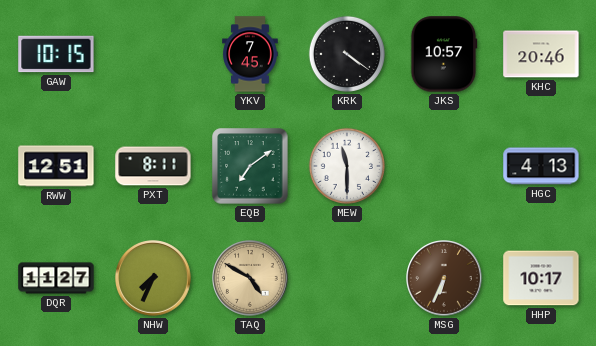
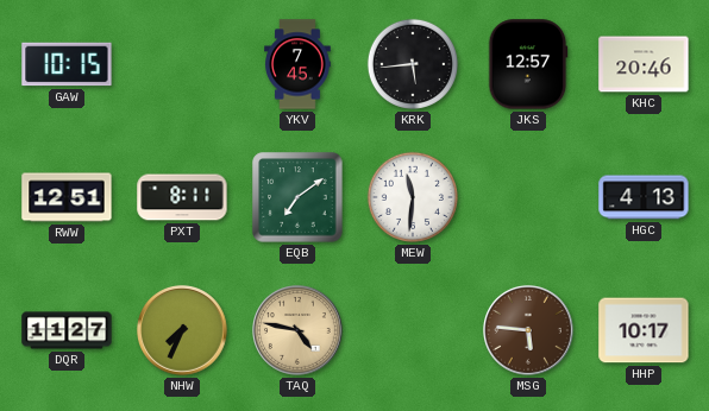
KRK: 4:21 -> 5:44 (413, 64)
JKS: 10:57 -> 12:57 (528, 64)
MEW: 11:30 -> 11:31 (413, 197)
TAQ: 4:50 -> 4:47 (299, 331)
MSG: 6:34 -> 5:46 (529, 331)
